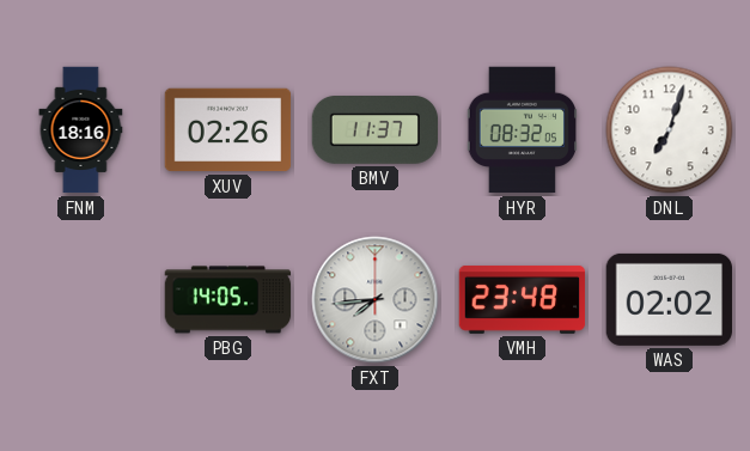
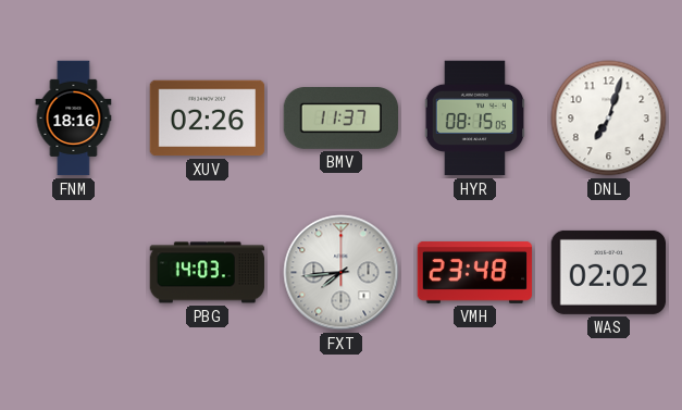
HYR: 08:32 -> 08:15 (474, 119)
PBG: 14:05 -> 14:03 (208, 273)
